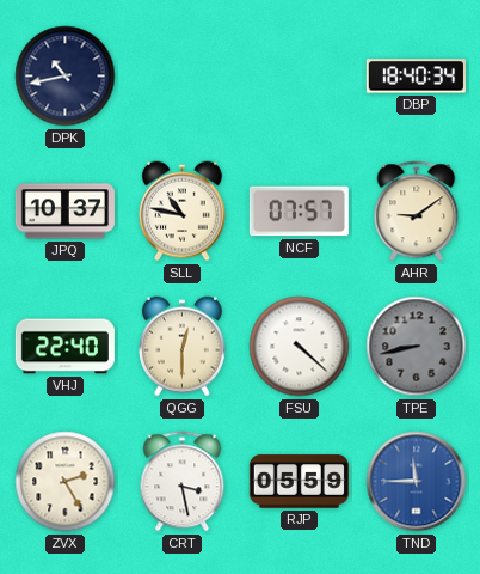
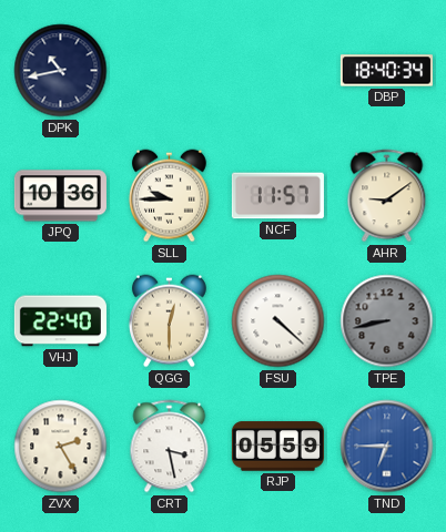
JPQ: 10:37 -> 10:36 (60, 196)
SLL: 10:47 -> 9:45 (169, 196)
NCF: 07:57 -> 11:57 (277, 196)
TND: 11:45 -> 6:45 (387, 447)
